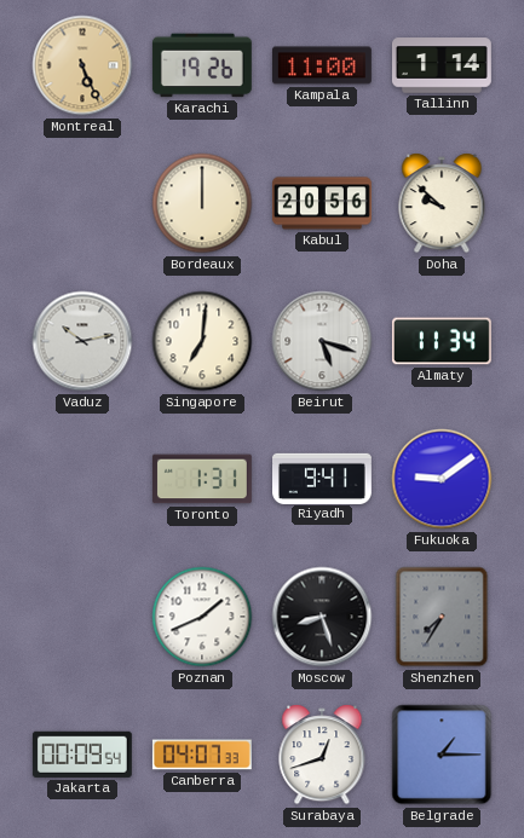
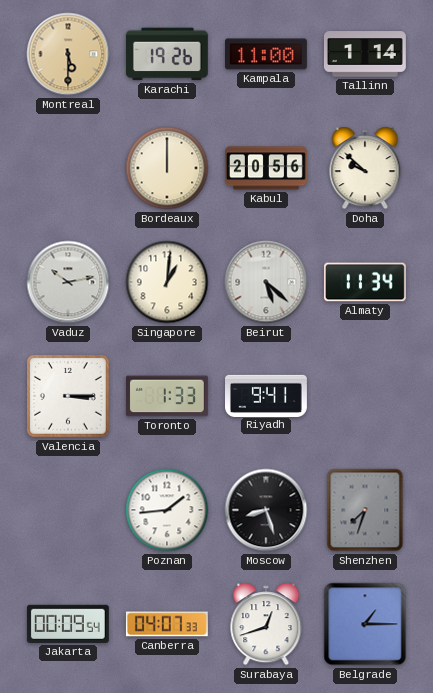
Montreal: 5:26 -> 5:30 (68, 54)
Singapore: 7:01 -> 1:01 (167, 282)
Beirut: 5:18 -> 5:22 (266, 282)
Valencia: none -> 3:15 (69, 397)
Toronto: 1:31 -> 1:33 (167, 396)
Fukuoka: 9:09 -> none (442, 479)
Poznan: 1:41 -> 1:44 (167, 510)
Shenzhen: 7:35 -> 7:33 (365, 510)
